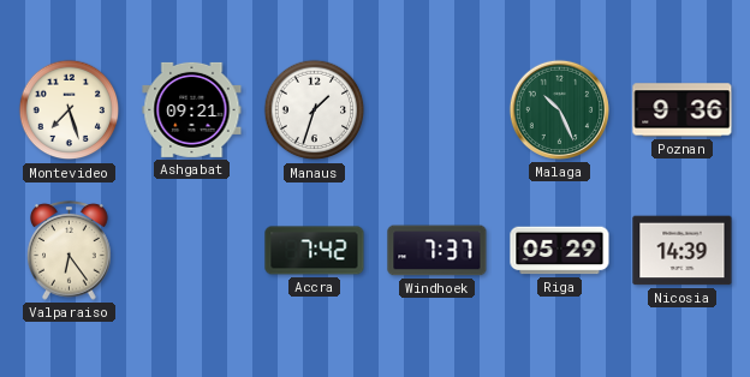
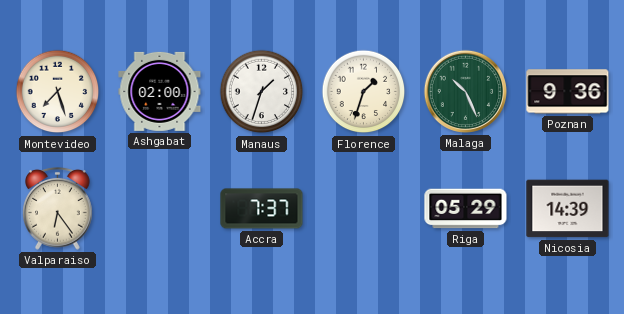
Ashgabat: 09:21 -> 02:00 (160, 91)
Florence: none -> 1:33 (364, 92)
Accra: 7:42 -> 7:37 (262, 209)
Windhoek: 7:37 -> none (437, 251)
